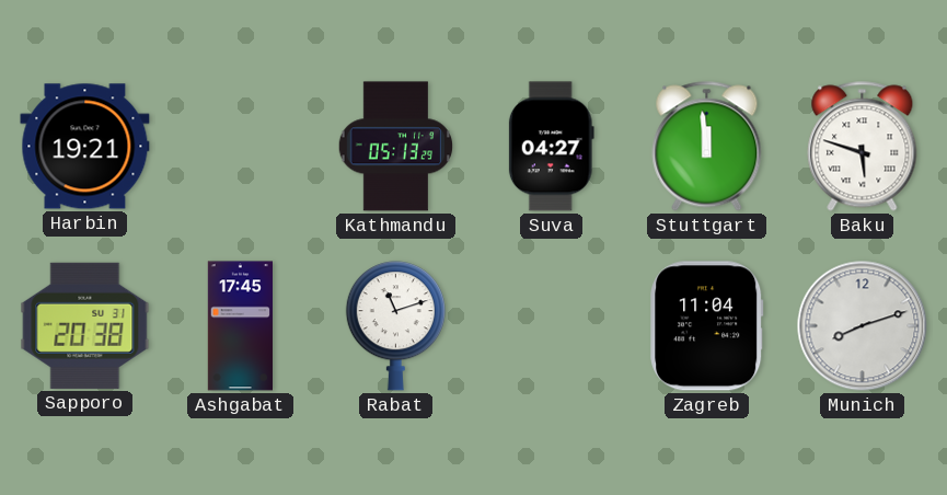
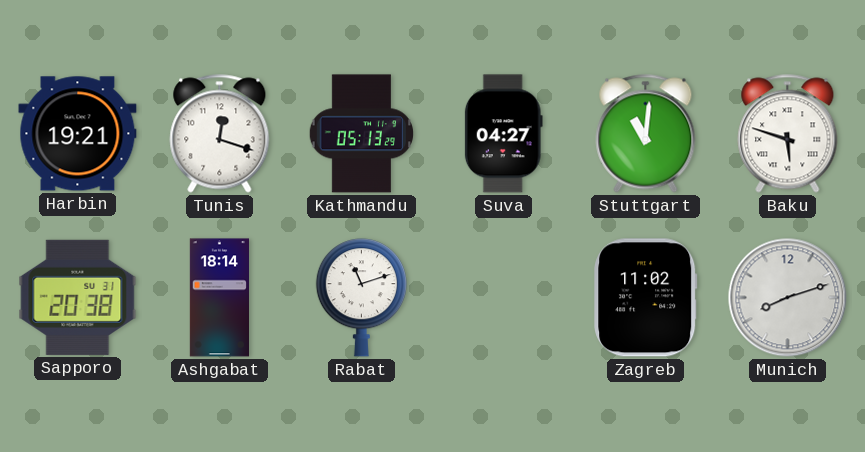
Tunis: none -> 12:18 (220, 134)
Stuttgart: 11:59 -> 11:01 (646, 134)
Ashgabat: 17:45 -> 18:14 (219, 298)
Zagreb: 11:04 -> 11:02 (646, 298)
